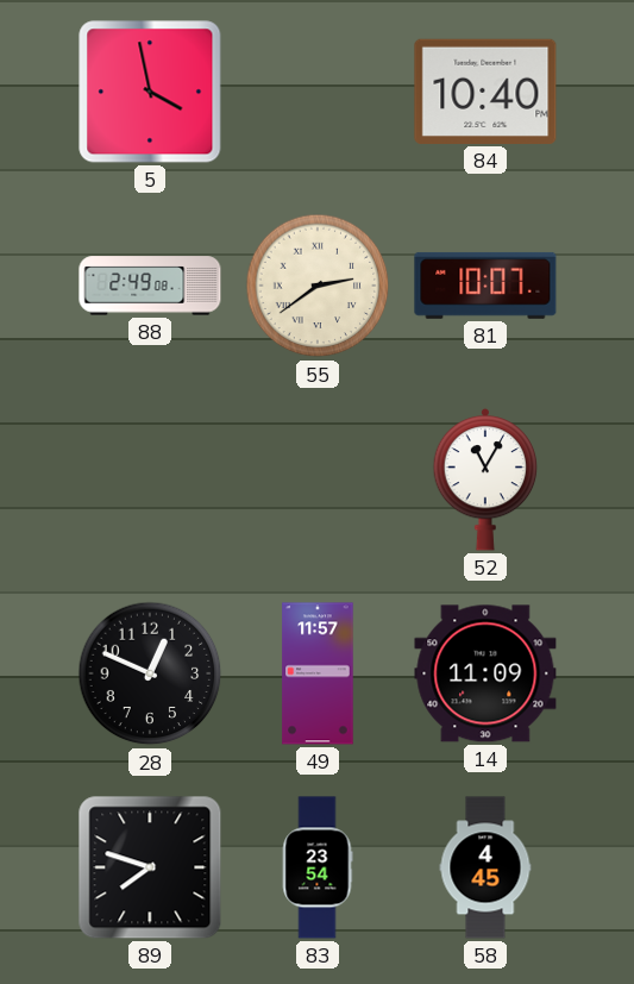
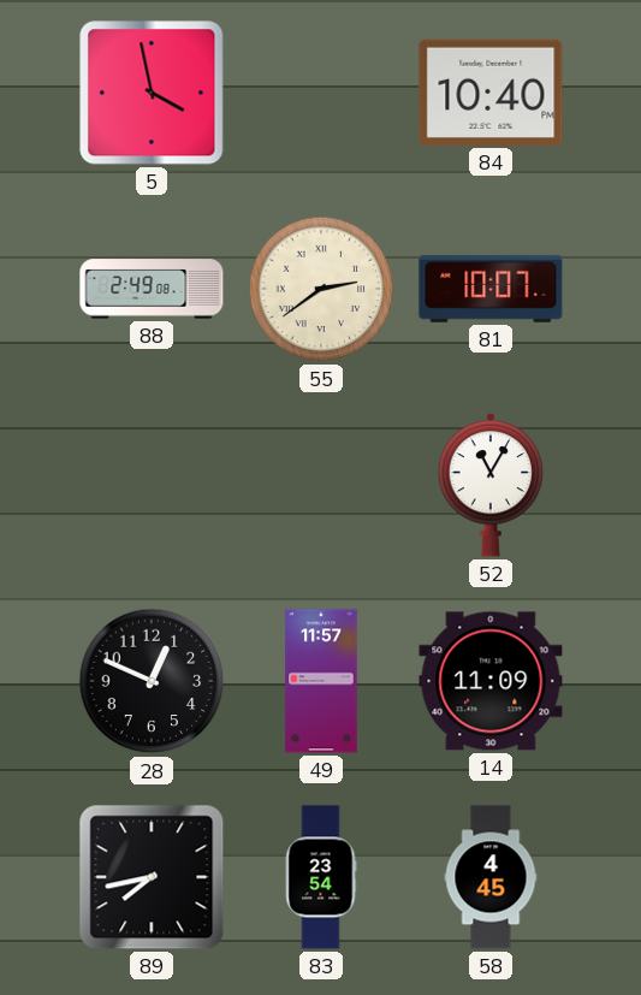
89: 7:48 -> 7:43 (152, 877)
